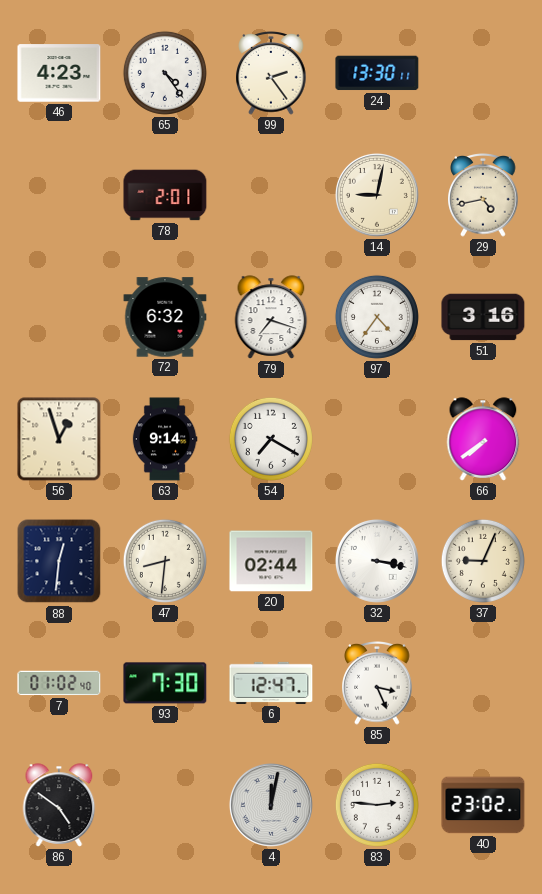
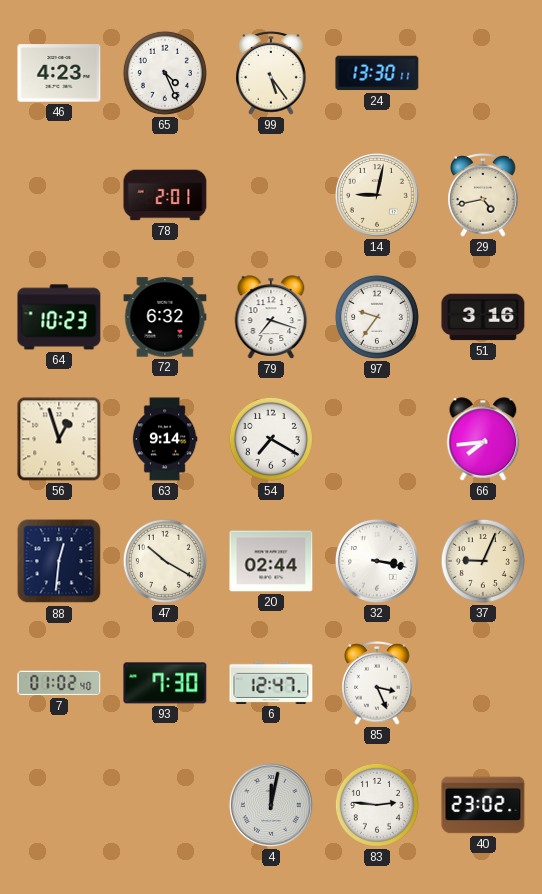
65: 4:24 -> 4:26 (165, 73)
99: 2:24 -> 5:24 (271, 74)
64: none -> 10:23 (59, 317)
97: 4:36 -> 9:36 (377, 317)
66: 7:39 -> 7:44 (483, 439)
47: 8:31 -> 10:20 (165, 561)
86: 4:51 -> none (59, 805)
